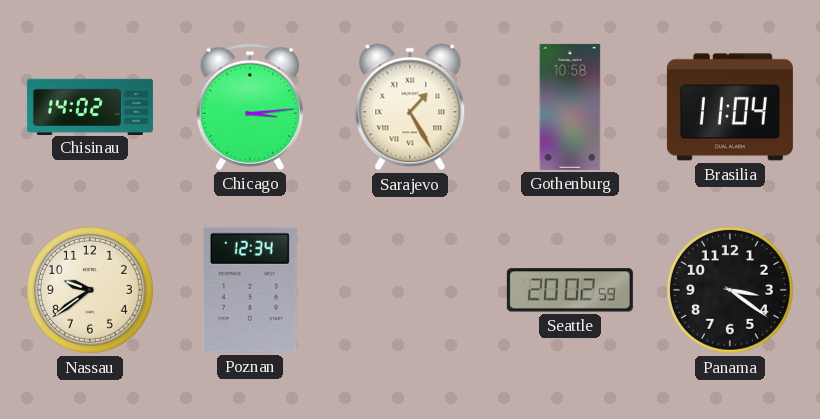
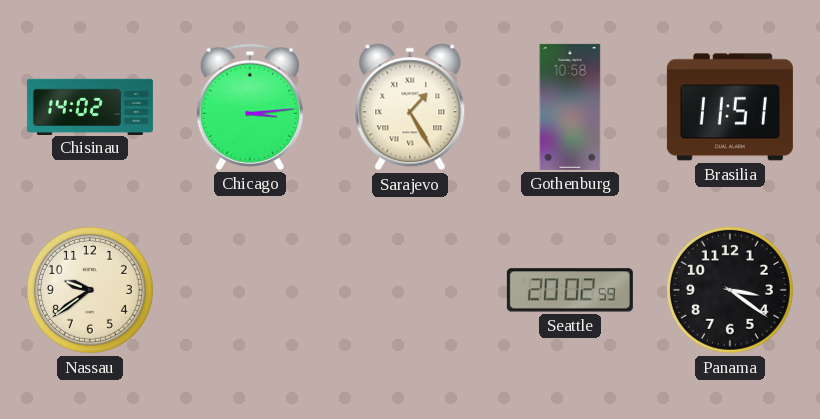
Brasilia: 11:04 -> 11:51 (730, 107)
Poznan: 12:34 -> none (250, 290)
